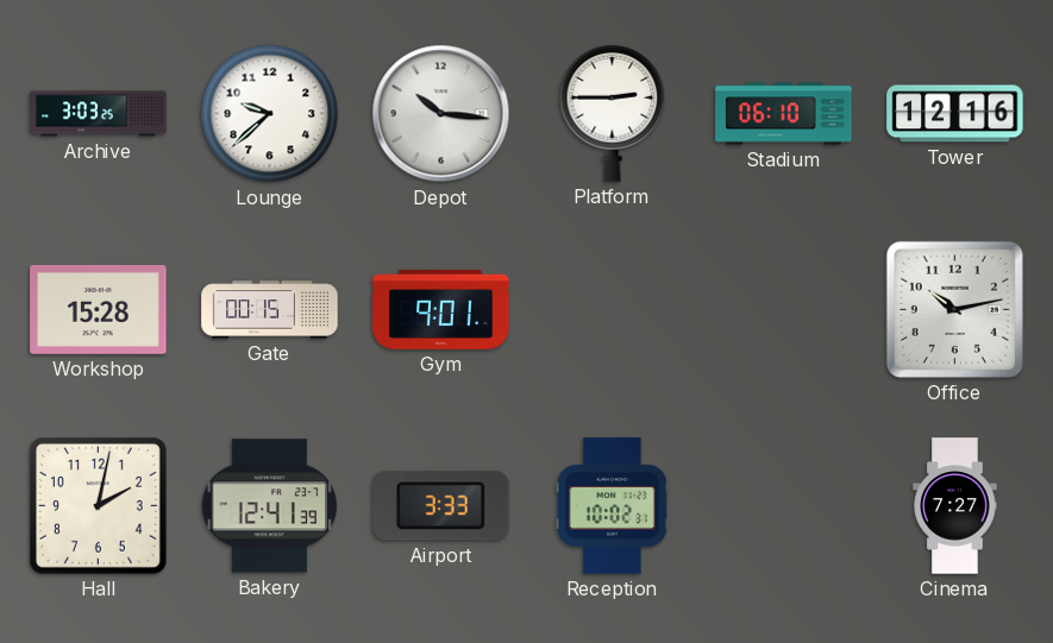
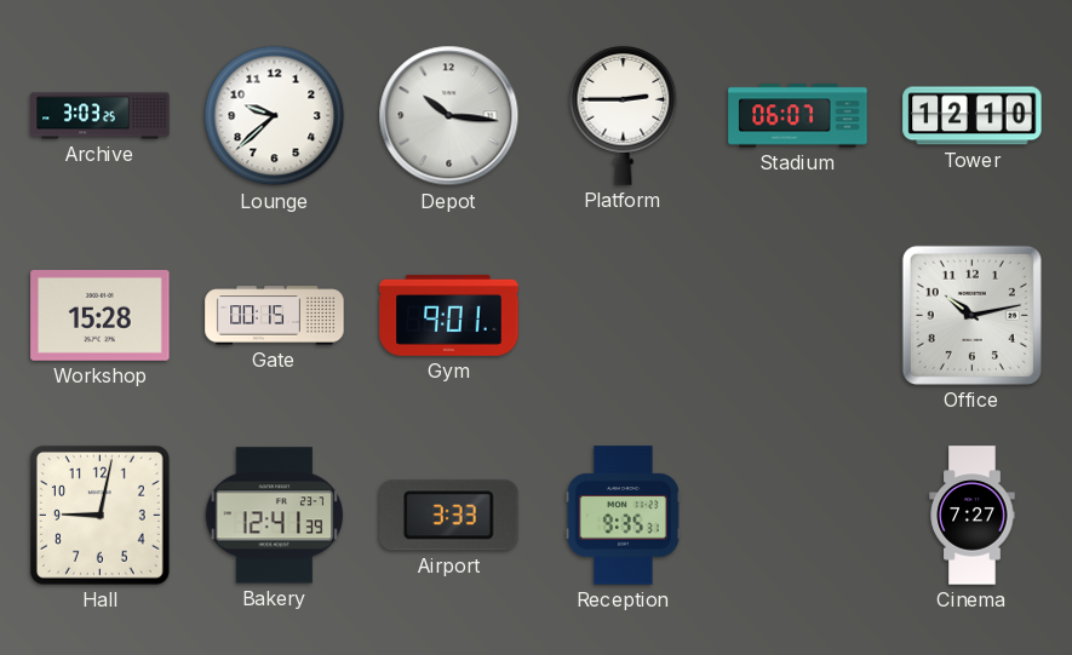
Stadium: 06:10 -> 06:07 (798, 116)
Tower: 12:16 -> 12:10 (973, 116)
Hall: 2:02 -> 9:02 (99, 515)
Reception: 10:02 -> 9:35 (623, 516)
